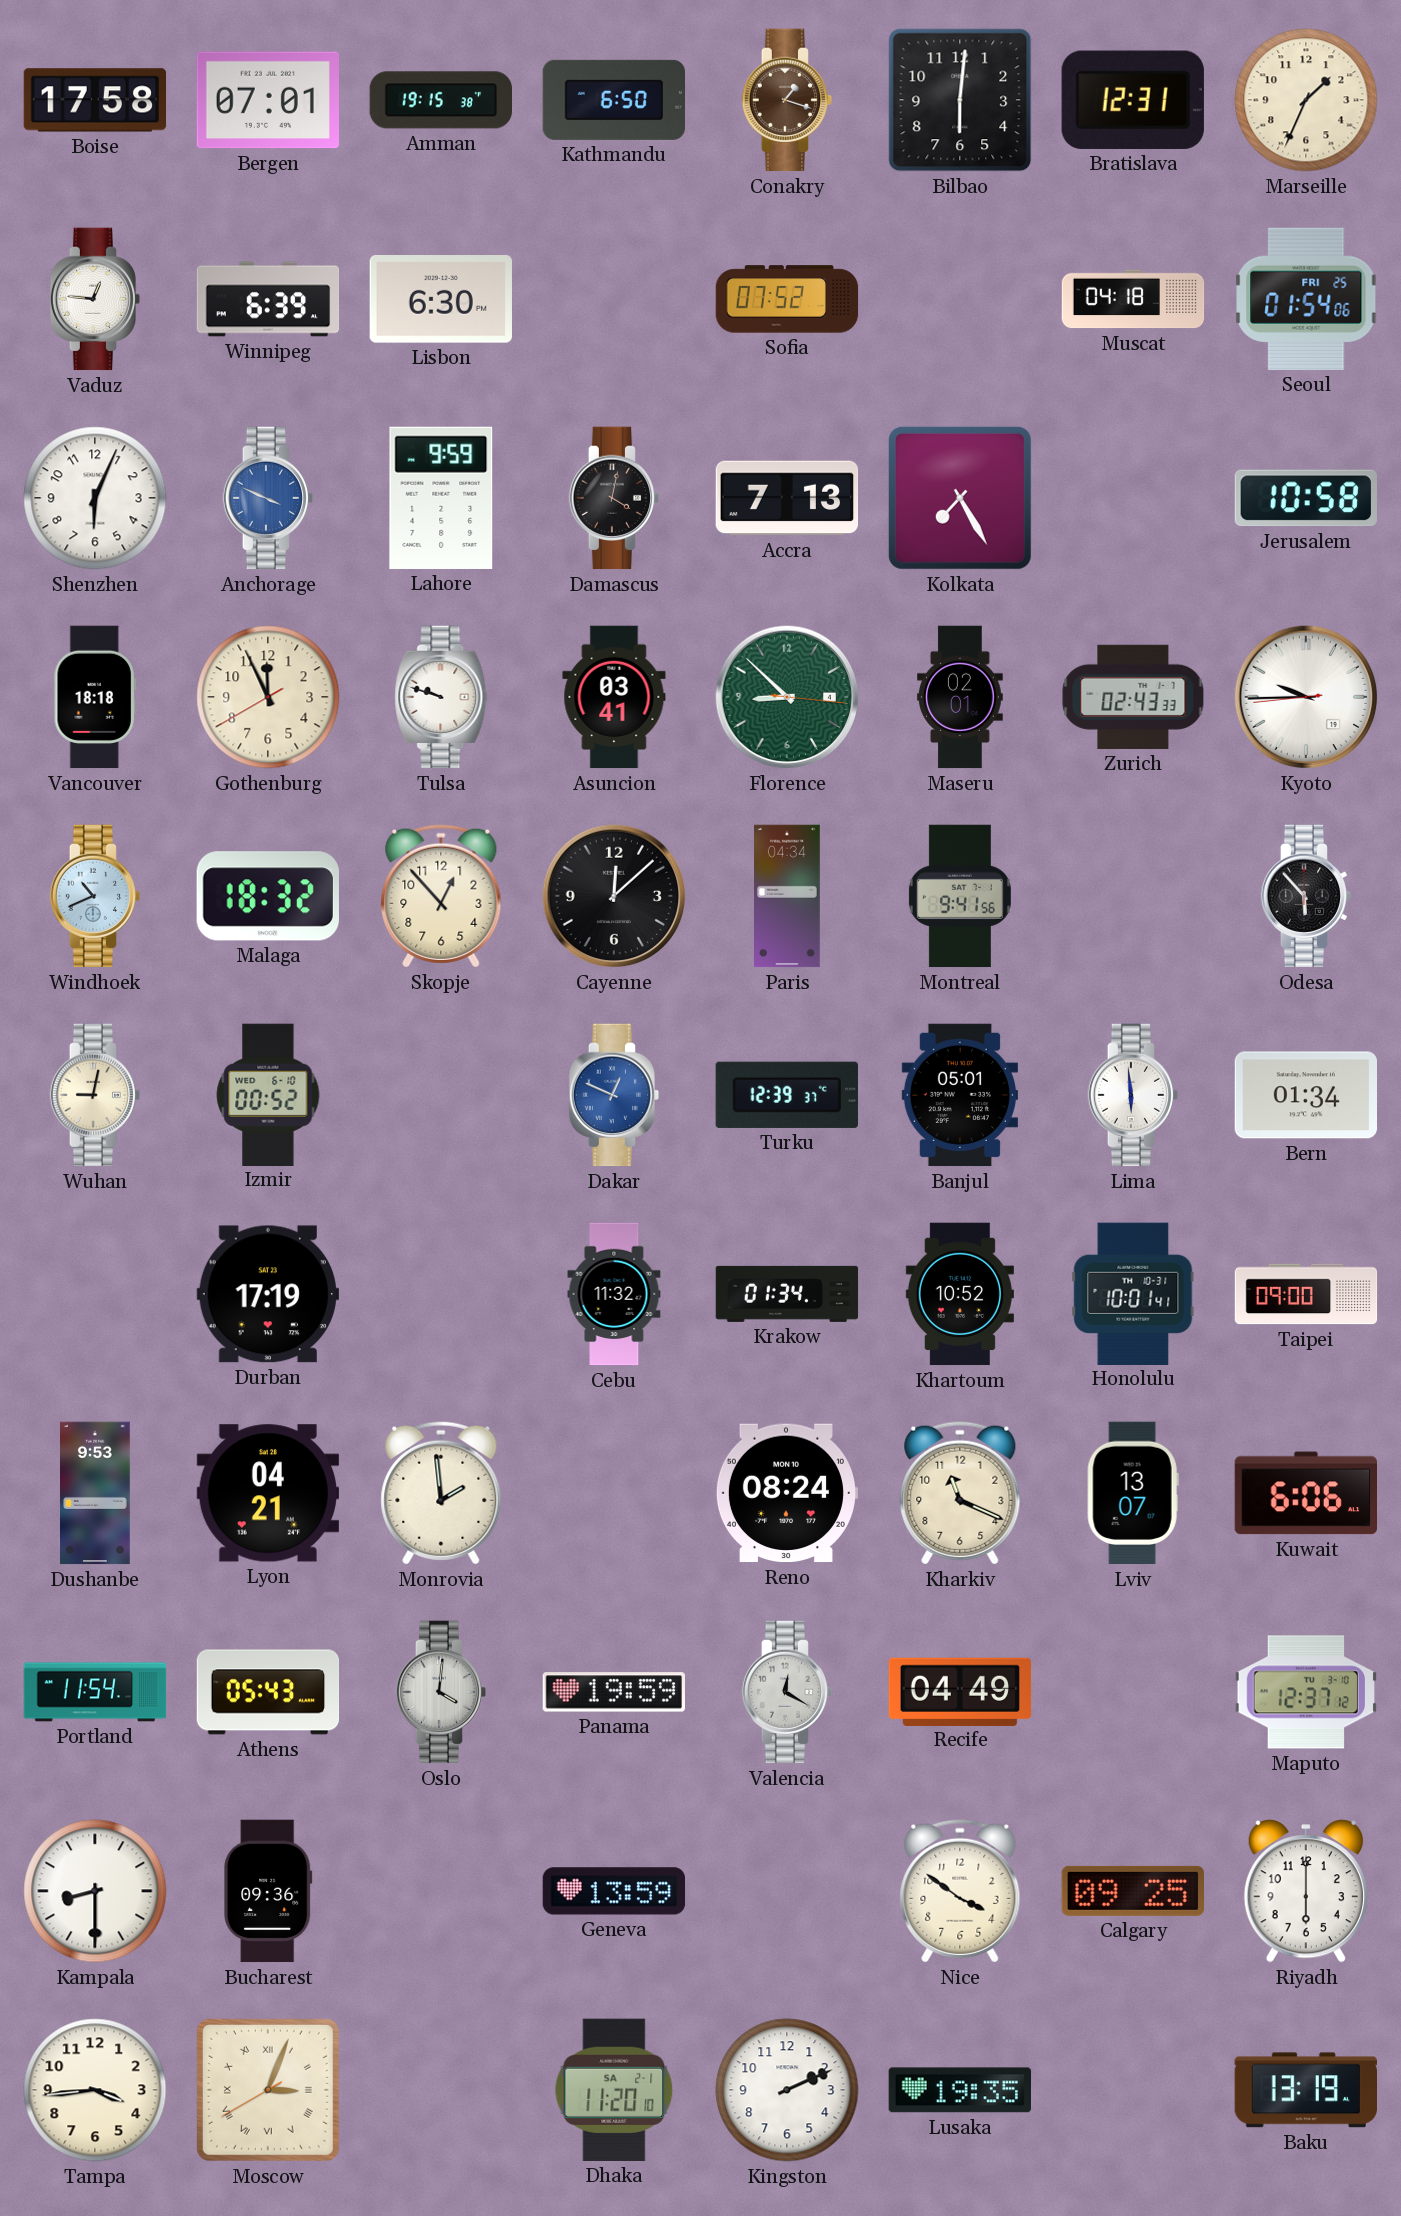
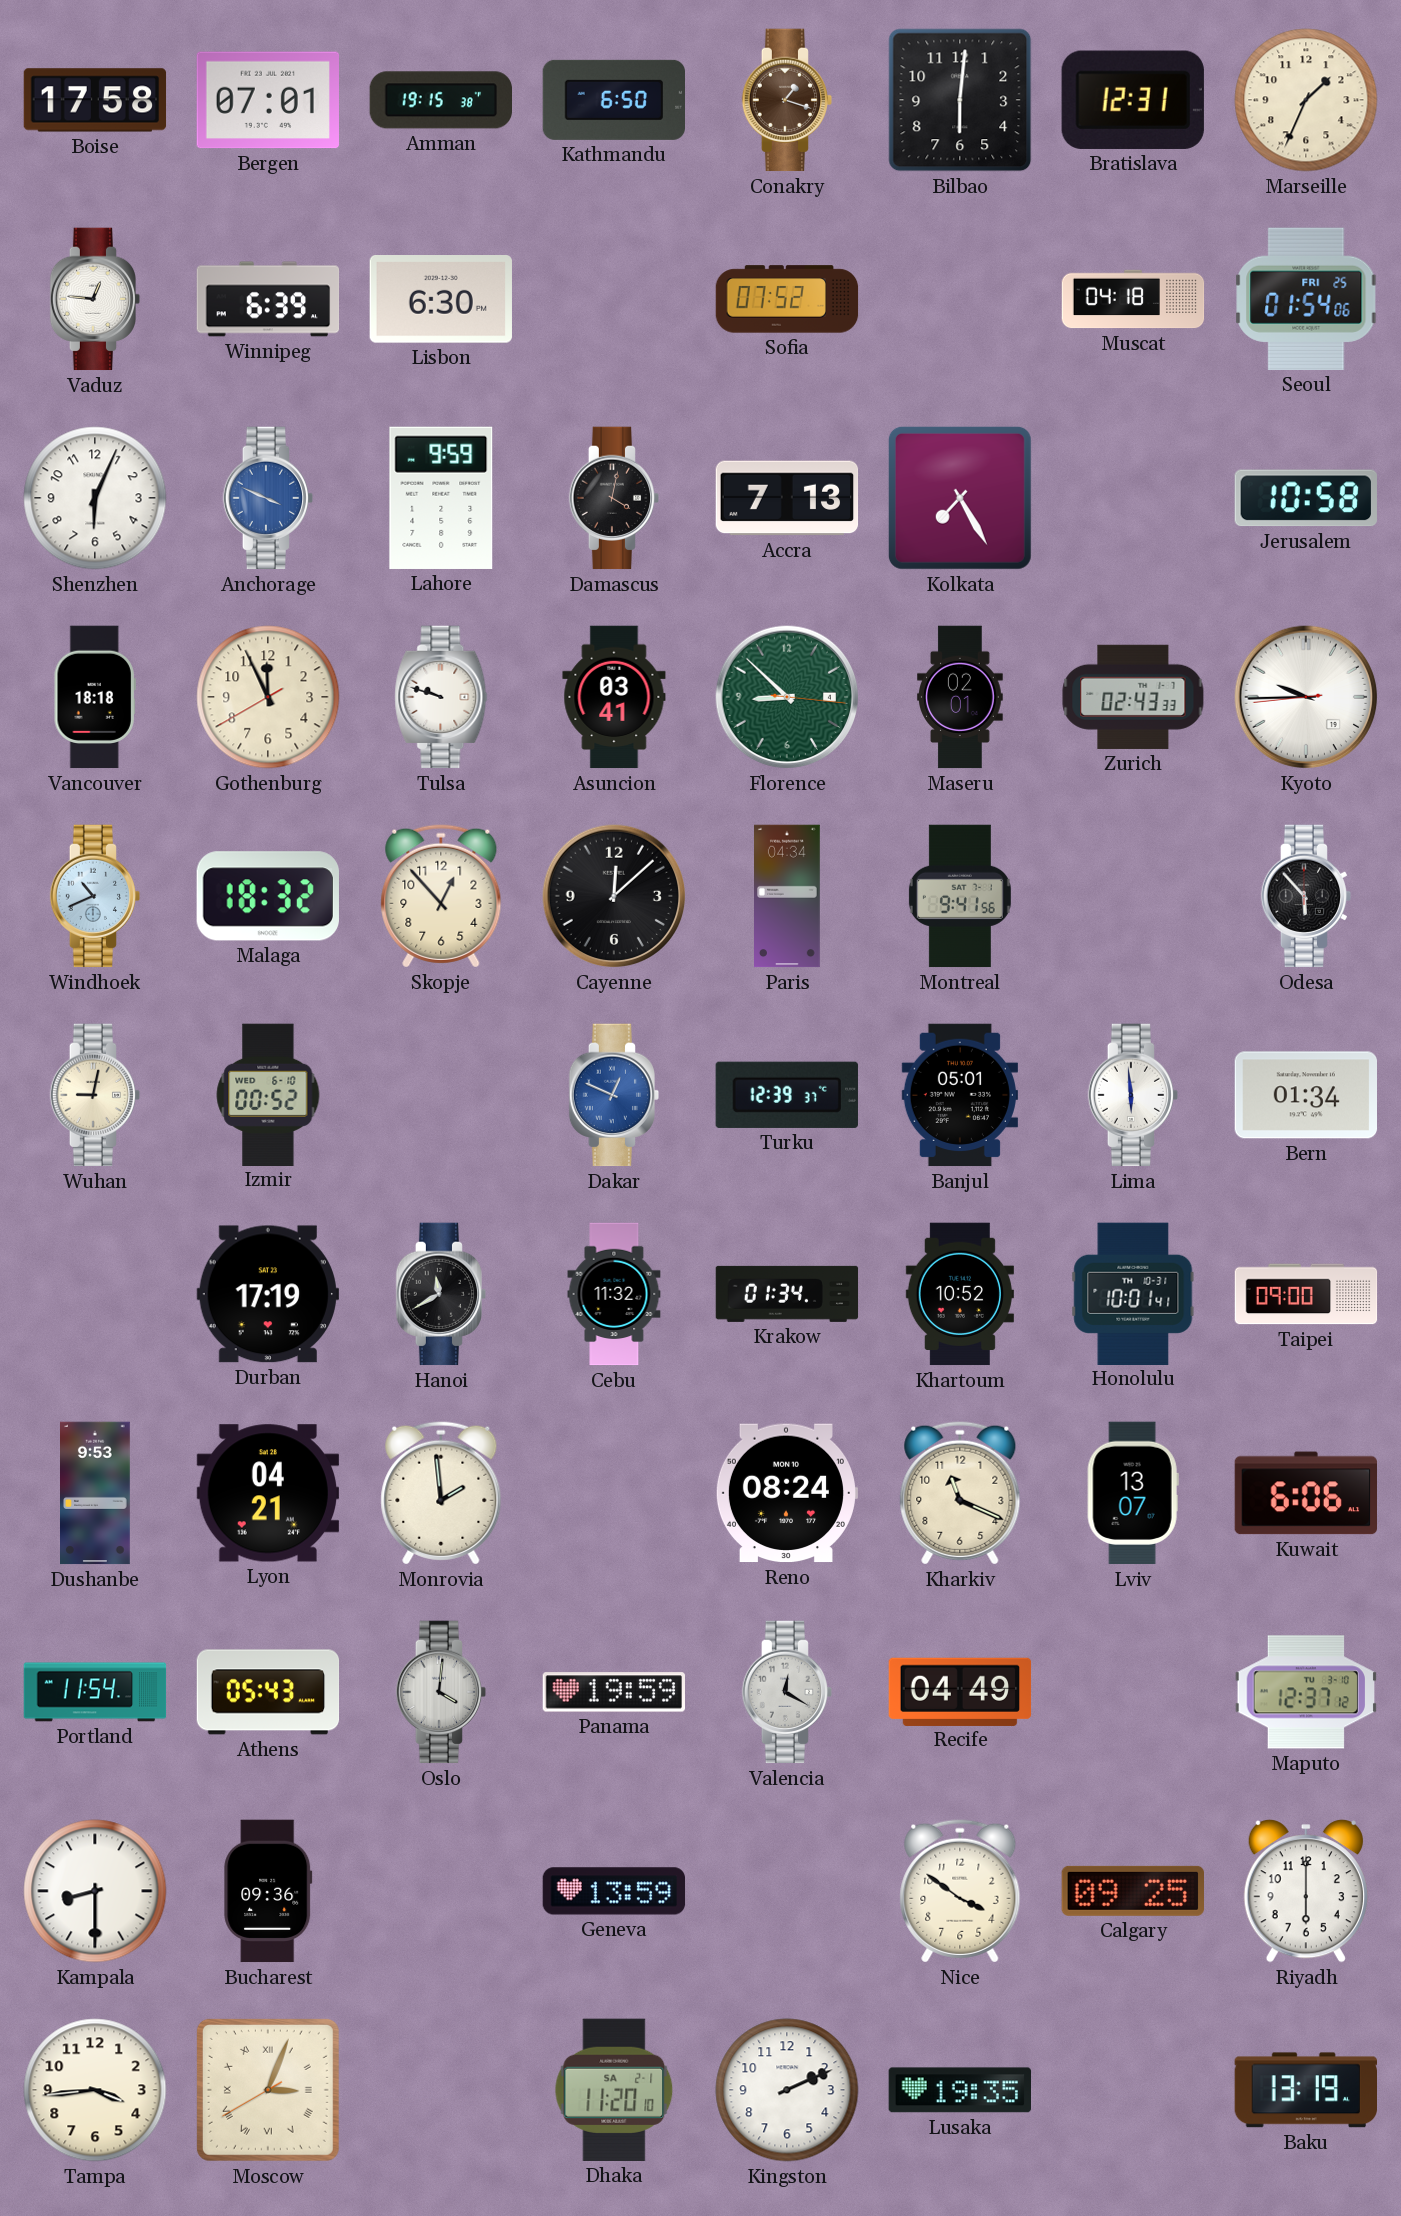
Hanoi: none -> 11:40 (441, 1294)
